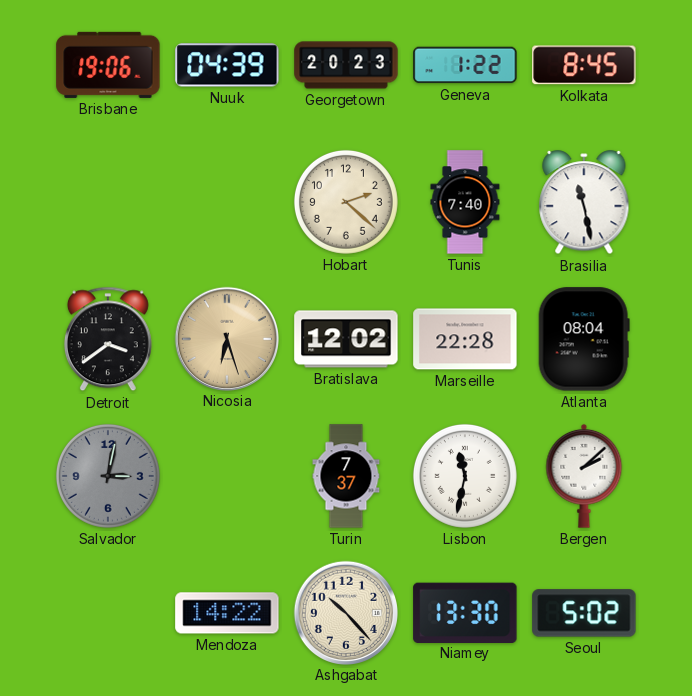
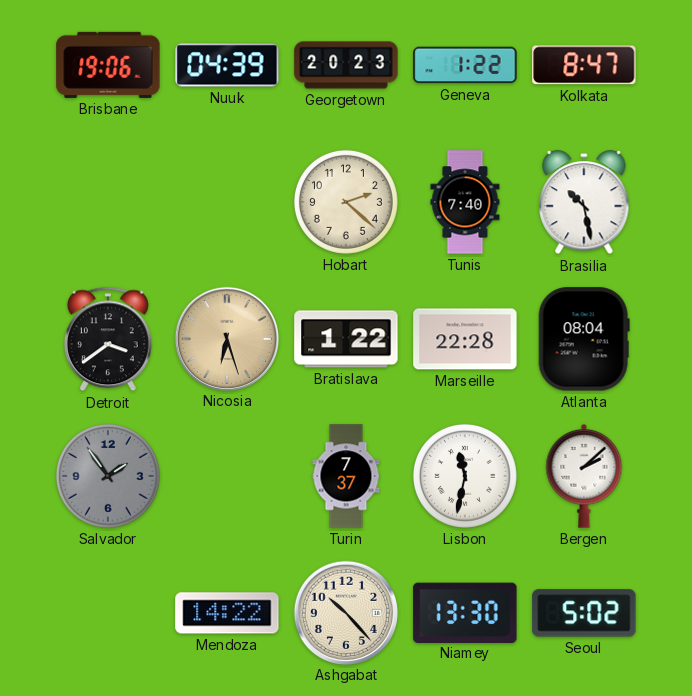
Kolkata: 8:45 -> 8:47 (584, 65)
Brasilia: 11:28 -> 10:28 (584, 203)
Bratislava: 12:02 -> 1:22 (346, 339)
Salvador: 3:02 -> 1:54 (108, 476)
